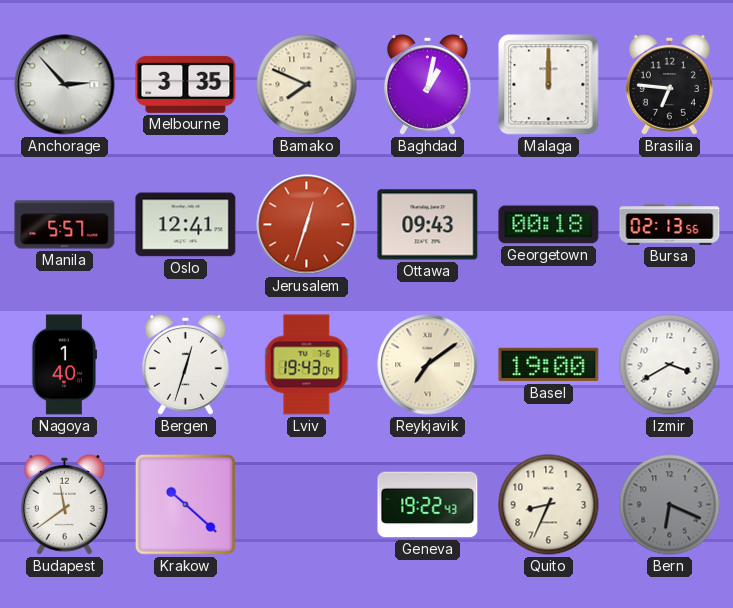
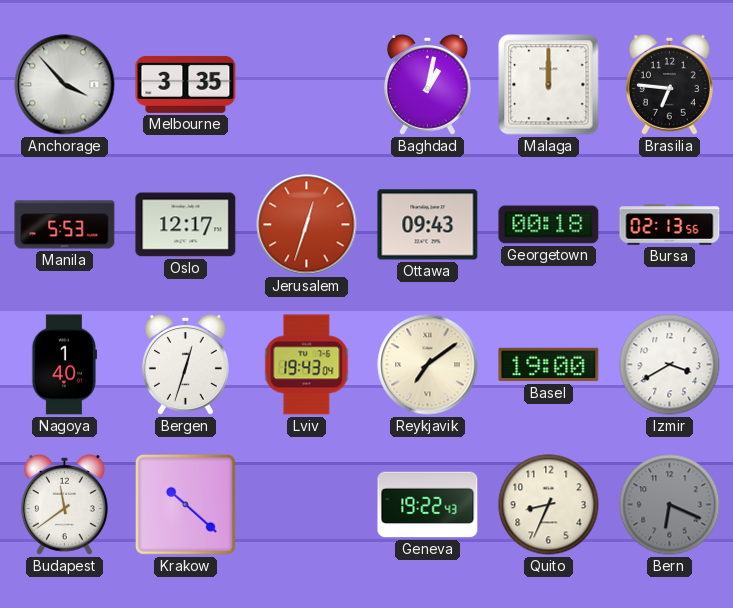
Anchorage: 2:53 -> 3:53 (65, 85)
Bamako: 7:49 -> none (307, 85)
Manila: 5:57 -> 5:53 (65, 225)
Oslo: 12:41 -> 12:17 (186, 225)
